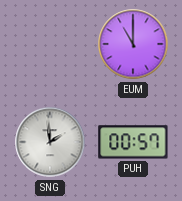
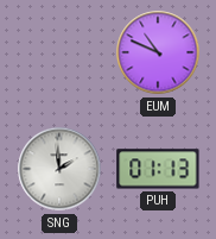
EUM: 11:00 -> 10:49 (158, 52)
PUH: 00:57 -> 01:13 (158, 169)
